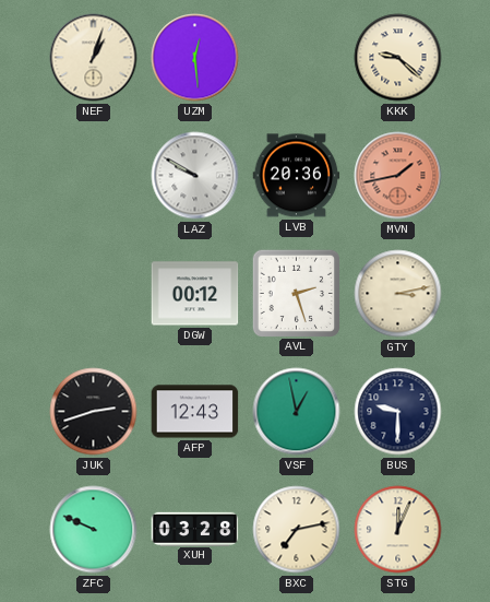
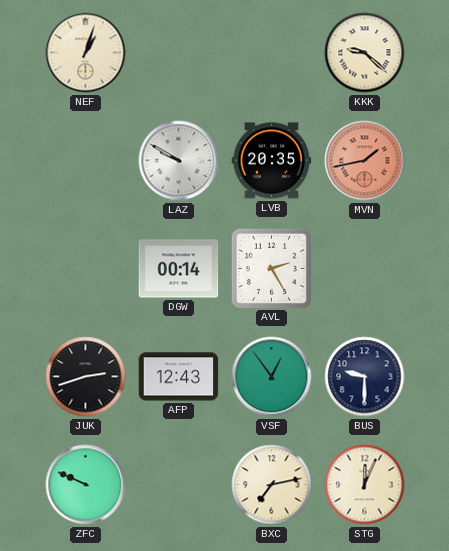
UZM: 12:29 -> none (195, 58)
LVB: 20:36 -> 20:35 (272, 161)
DGW: 00:12 -> 00:14 (179, 269)
AVL: 2:27 -> 2:25 (271, 268)
GTY: 3:13 -> none (398, 294)
VSF: 12:58 -> 12:54 (272, 377)
XUH: 03:28 -> none (195, 529)
